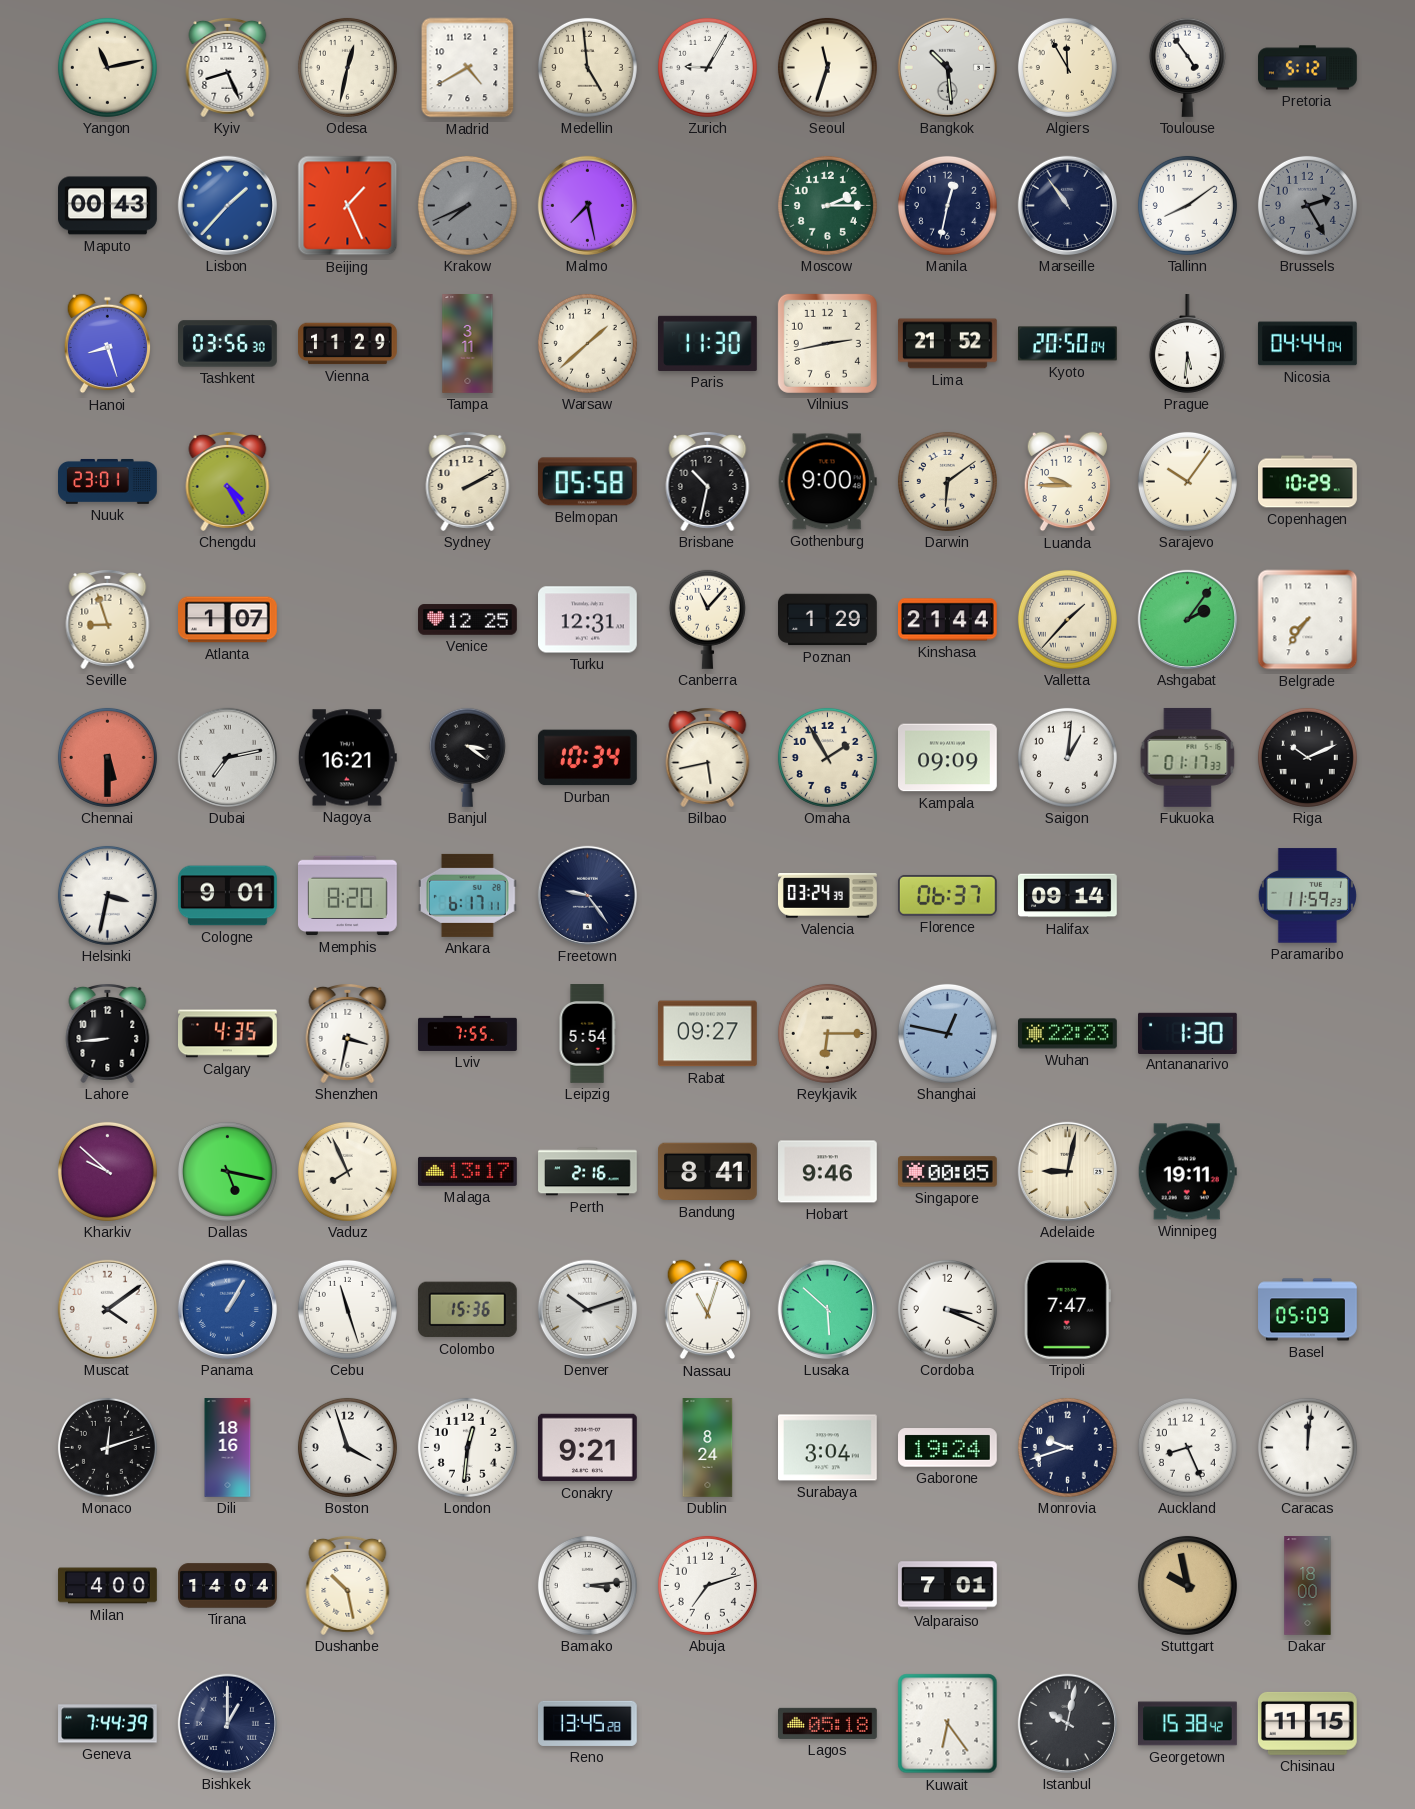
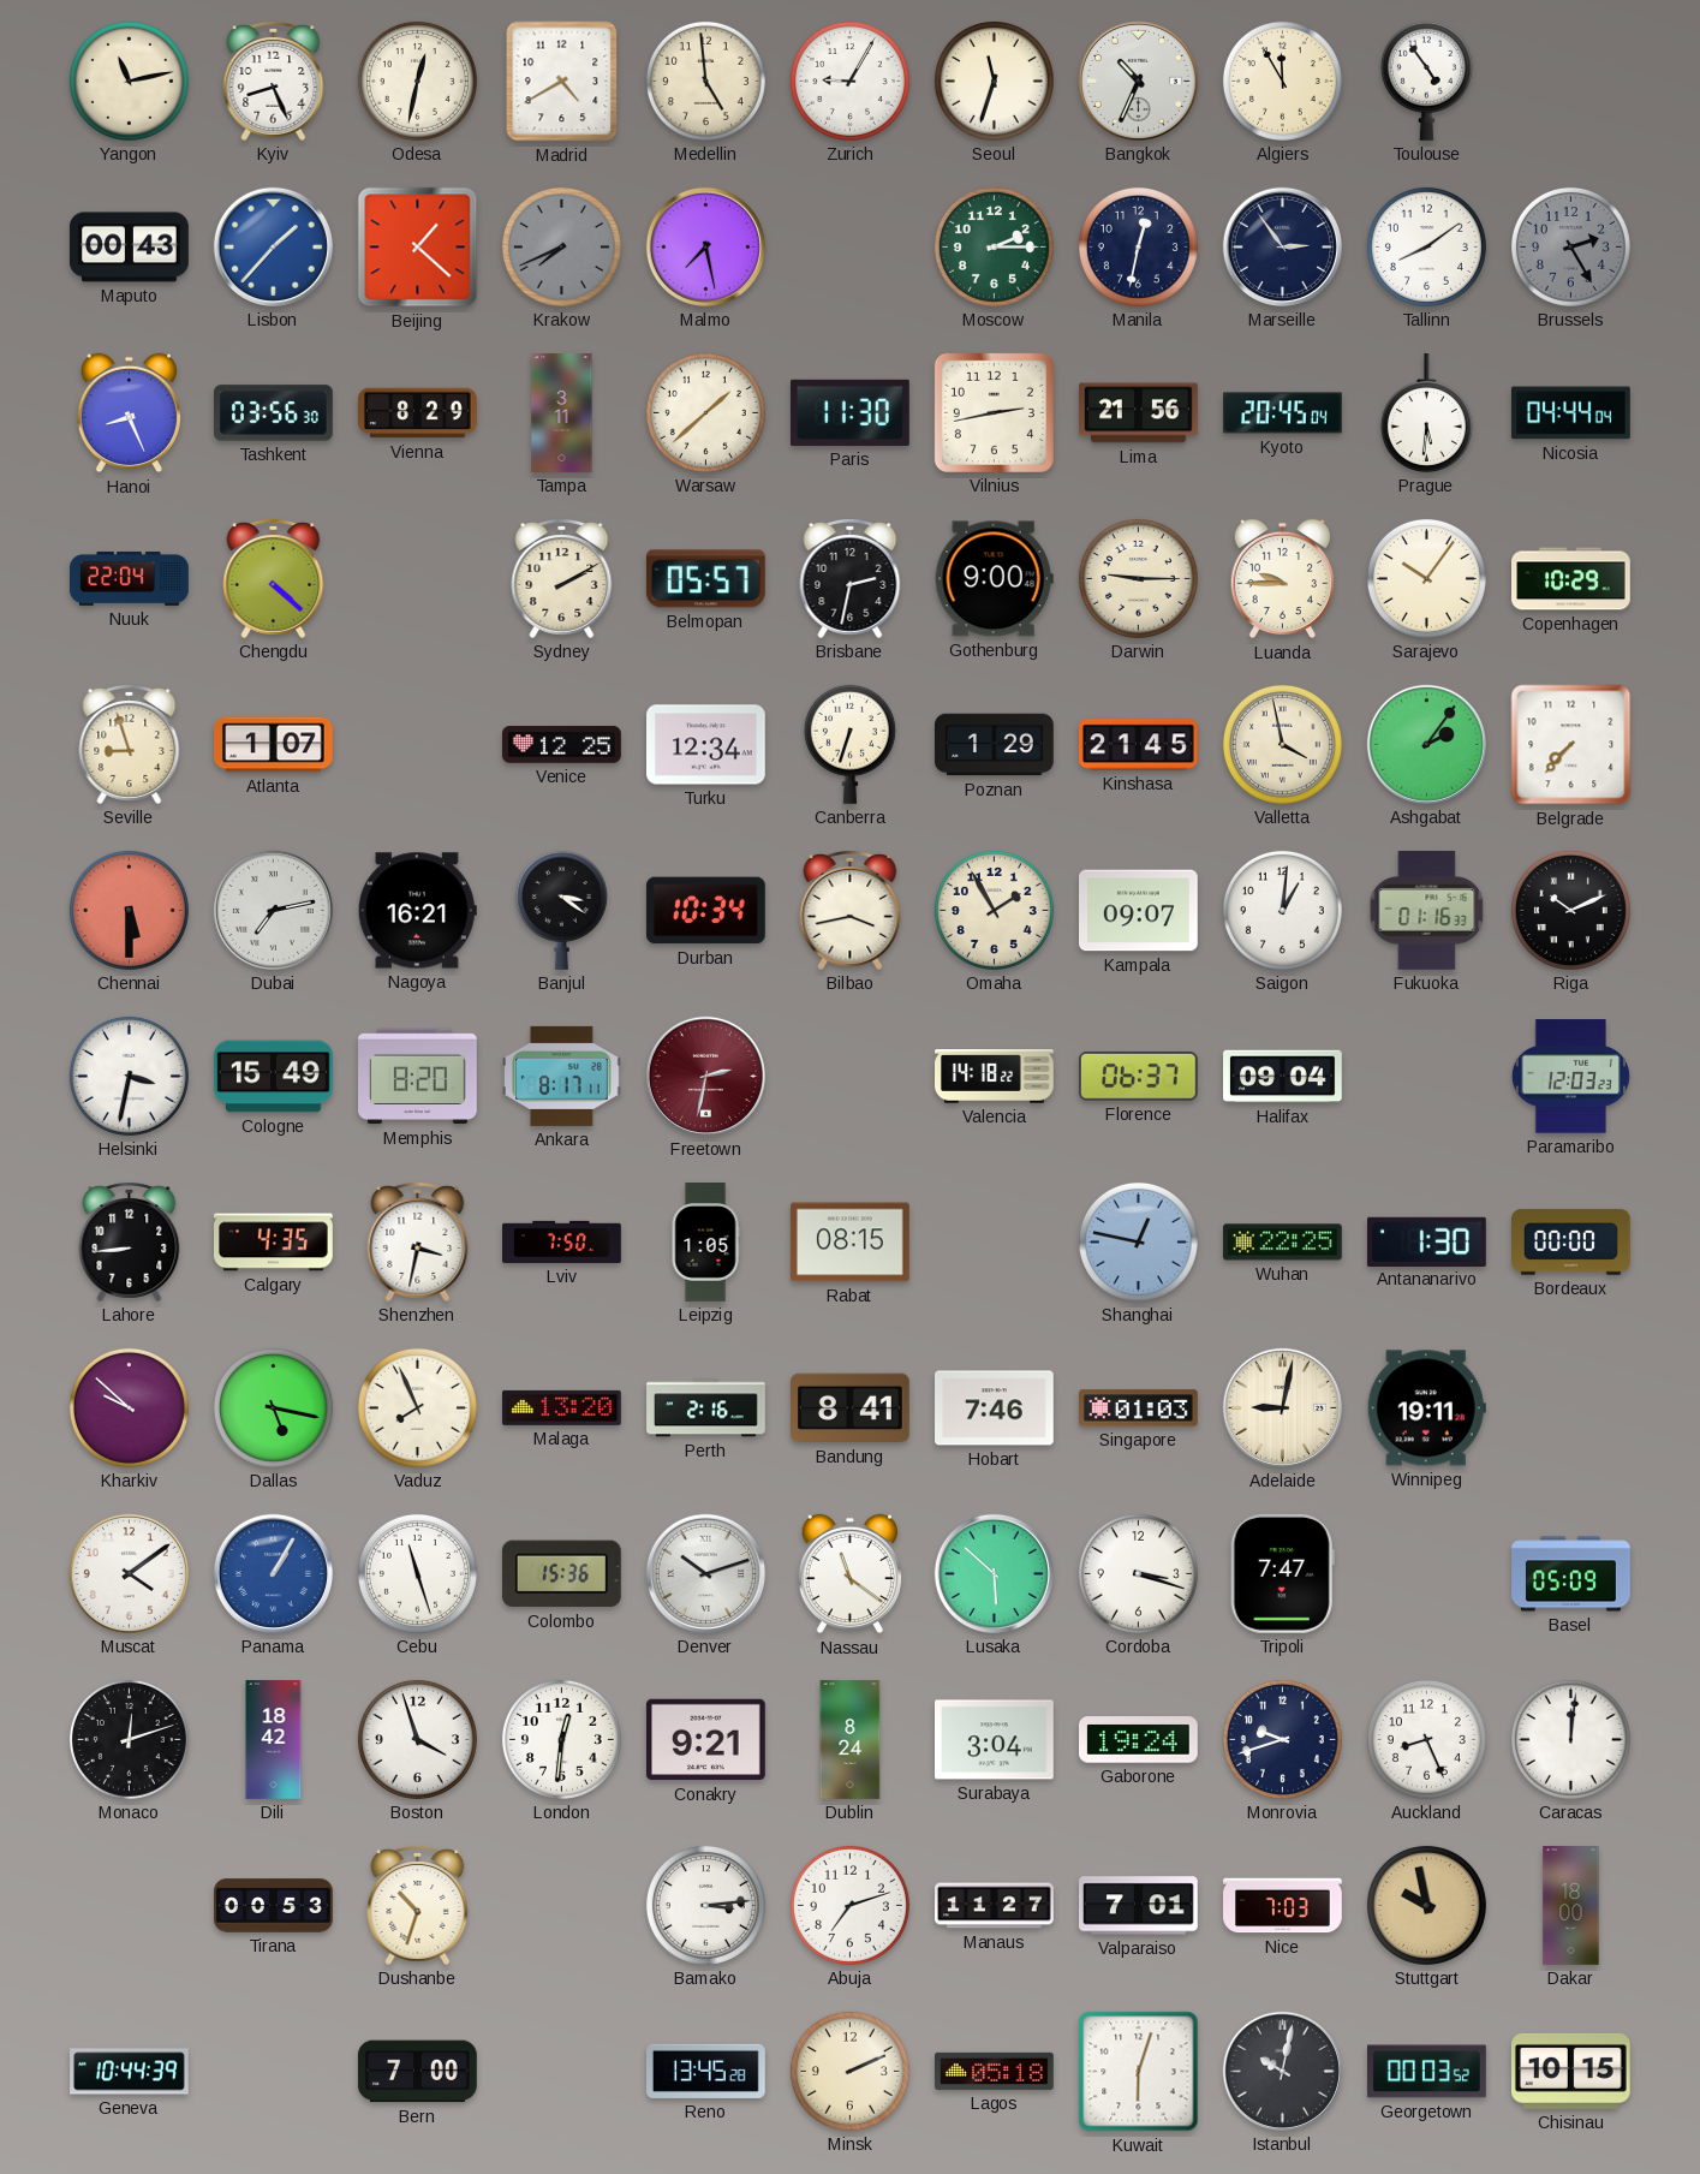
Bangkok: 10:29 -> 10:34 (1138, 81)
Pretoria: 5:12 -> none (1308, 68)
Beijing: 1:26 -> 1:22 (418, 248)
Marseille: 10:54 -> 2:54 (1282, 246)
Hanoi: 8:27 -> 8:26 (129, 413)
Vienna: 11:29 -> 8:29 (418, 413)
Lima: 21:52 -> 21:56 (1139, 413)
Kyoto: 20:50 -> 20:45 (1283, 413)
Nuuk: 23:01 -> 22:04 (130, 579)
Chengdu: 4:25 -> 4:22 (274, 579)
Belmopan: 05:58 -> 05:57 (705, 579)
Brisbane: 10:32 -> 2:32 (851, 579)
Darwin: 6:09 -> 9:15 (1138, 578)
Turku: 12:31 -> 12:34 (706, 745)
Canberra: 11:07 -> 6:33 (849, 744)
Kinshasa: 21:44 -> 21:45 (1139, 745)
Valletta: 1:37 -> 3:58 (1282, 744)
Belgrade: 7:36 -> 7:37 (1571, 745)
Bilbao: 5:43 -> 3:43 (851, 911)
Kampala: 09:09 -> 09:07 (1139, 911)
Fukuoka: 01:17 -> 01:16 (1427, 910)
Cologne: 9:01 -> 15:49 (274, 1077)
Ankara: 6:17 -> 8:17 (562, 1076)
Freetown: 9:24 -> 2:32 (705, 1076)
Freetown dial: navy -> burgundy (705, 1076)
Valencia: 03:24 -> 14:18 (995, 1077)
Halifax: 09:14 -> 09:04 (1283, 1077)
Paramaribo: 11:59 -> 12:03 (1570, 1077)
Lviv: 7:55 -> 7:50 (562, 1241)
Leipzig: 5:54 -> 1:05 (705, 1243)
Rabat: 09:27 -> 08:15 (849, 1243)
Reykjavik: 6:15 -> none (827, 1033)
Wuhan: 22:23 -> 22:25 (1283, 1243)
Bordeaux: none -> 00:00 (1571, 1243)
Malaga: 13:17 -> 13:20 (562, 1407)
Hobart: 9:46 -> 7:46 (995, 1408)
Singapore: 00:05 -> 01:03 (1139, 1408)
Nassau: 11:03 -> 11:21 (849, 1574)
Cordoba: 3:19 -> 3:18 (1138, 1573)
Dili: 18:16 -> 18:42 (274, 1740)
Milan: 4:00 -> none (108, 1586)
Tirana: 14:04 -> 00:53 (274, 1906)
Dushanbe: 10:28 -> 10:33 (418, 1906)
Manaus: none -> 11:27 (995, 1906)
Nice: none -> 7:03 (1283, 1906)
Geneva: 7:44 -> 10:44 (130, 2072)
Bishkek: 1:00 -> none (227, 1723)
Bern: none -> 7:00 (418, 2072)
Minsk: none -> 2:11 (849, 2071)
Kuwait: 6:24 -> 6:03 (1139, 2072)
Georgetown: 15:38 -> 00:03 (1427, 2072)
Chisinau: 11:15 -> 10:15 (1570, 2071)
